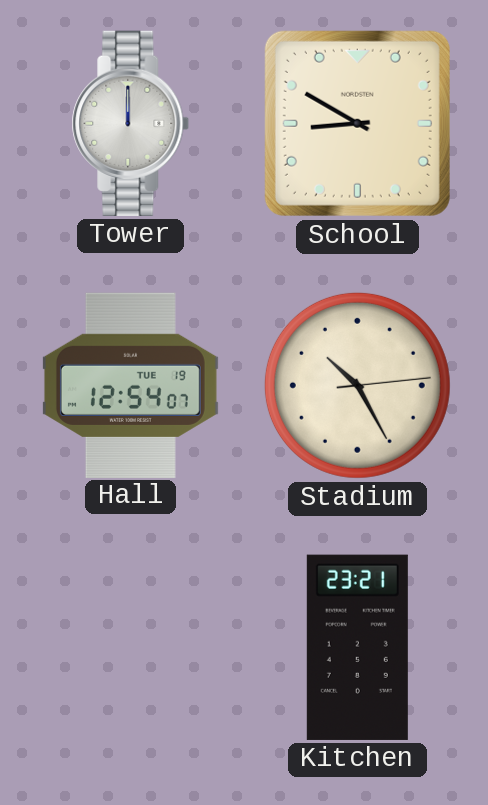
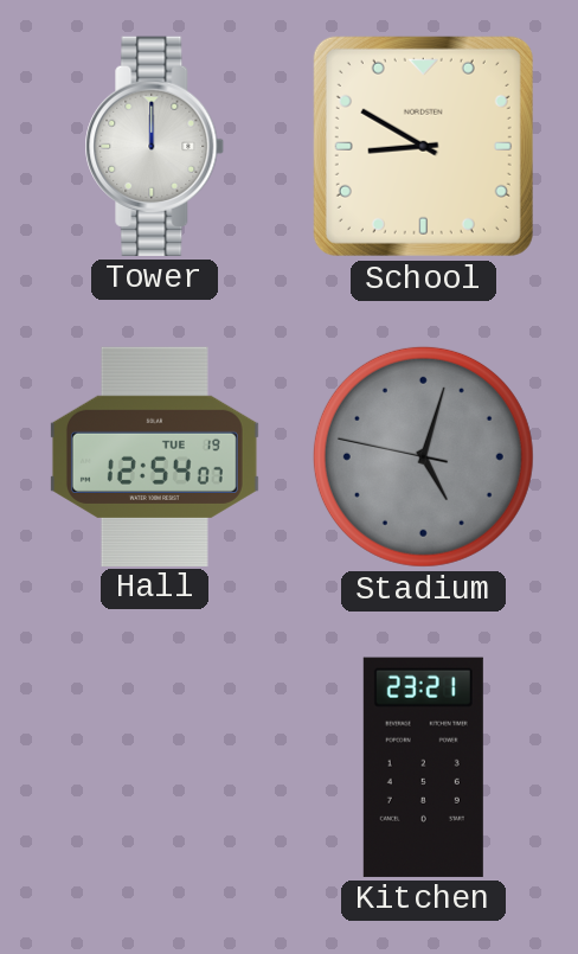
Stadium: 10:25 -> 5:02 (423, 456)
Stadium dial: cream -> grey (423, 456)
